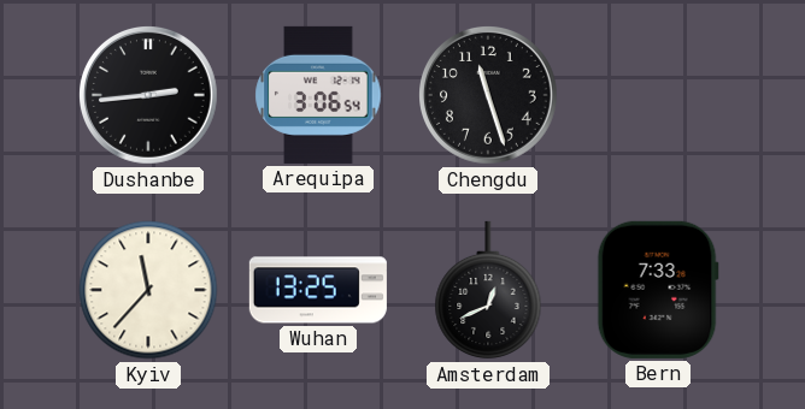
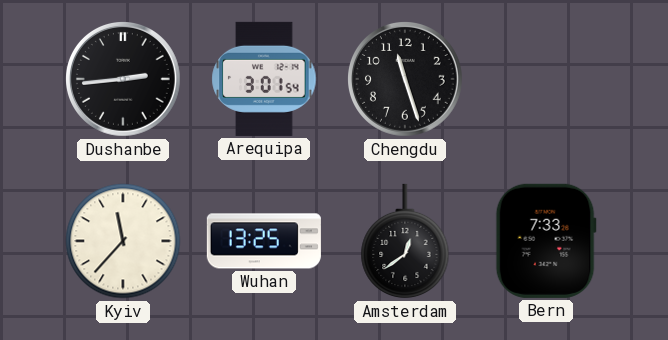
Arequipa: 3:06 -> 3:01 (264, 79)
Amsterdam: 12:41 -> 12:39 (405, 241)
